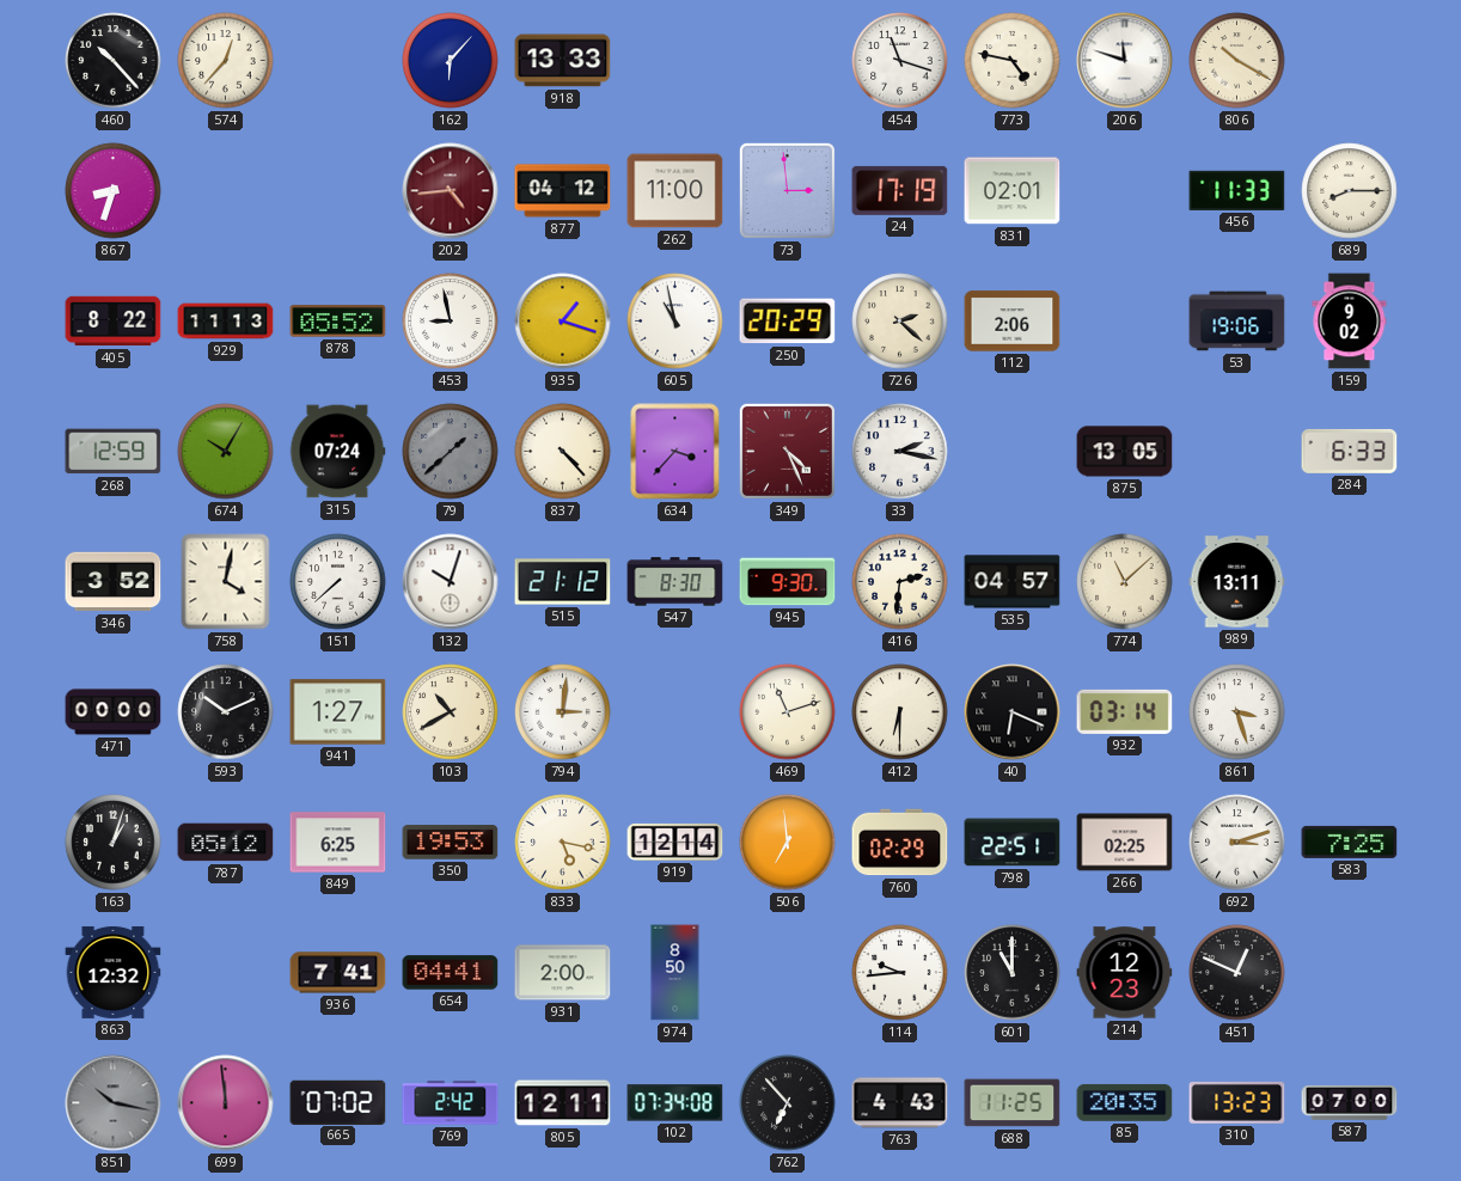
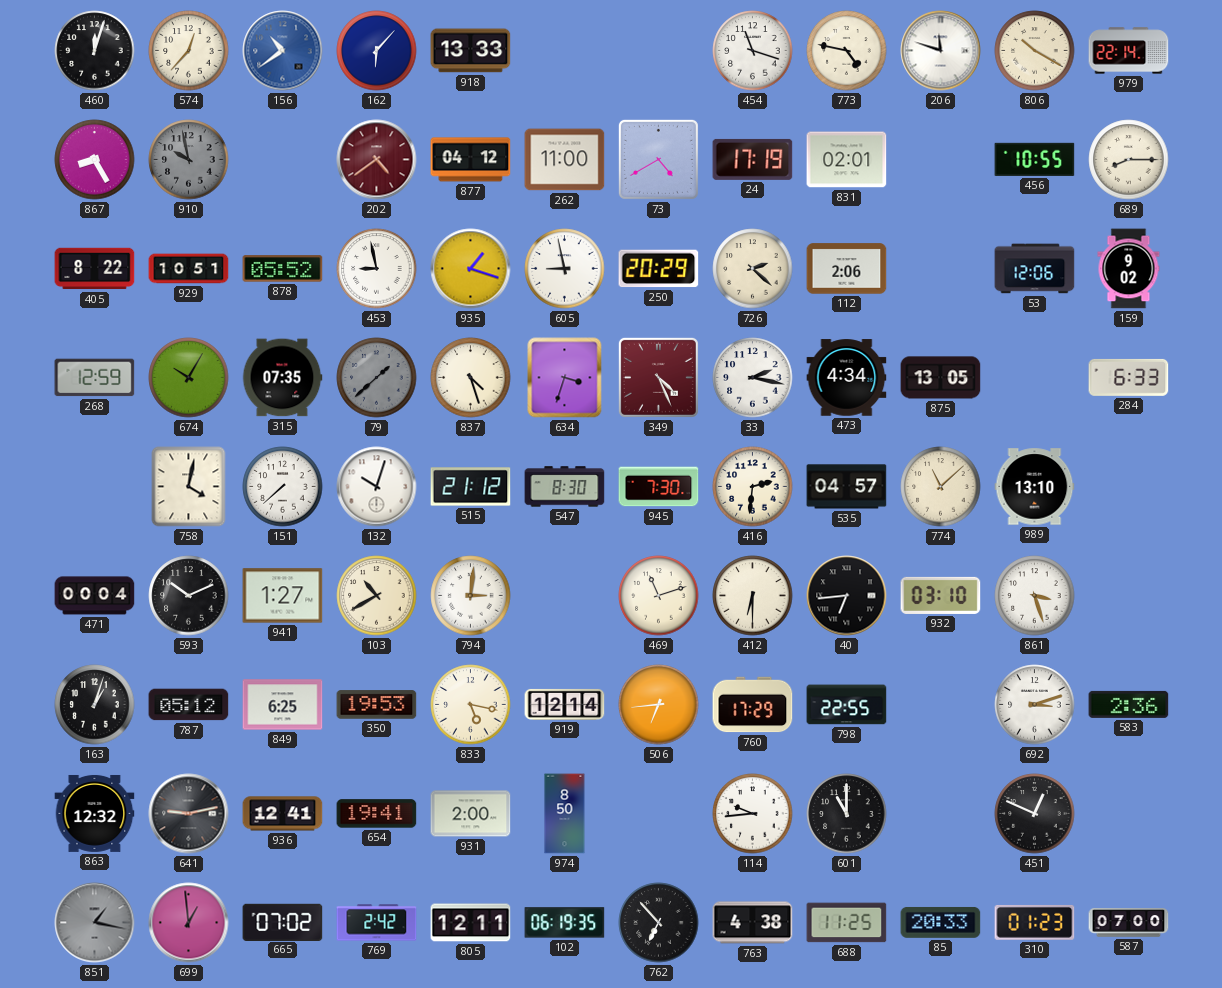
460: 10:23 -> 12:03 (95, 51)
156: none -> 10:39 (283, 51)
979: none -> 22:14 (1129, 51)
867: 8:33 -> 8:25 (95, 160)
910: none -> 9:58 (189, 160)
202: 4:44 -> 4:39 (377, 160)
73: 2:59 -> 4:40 (658, 159)
456: 11:33 -> 10:55 (1035, 159)
929: 11:13 -> 10:51 (189, 269)
605: 10:58 -> 8:58 (565, 269)
53: 19:06 -> 12:06 (1035, 269)
315: 07:24 -> 07:35 (282, 378)
837: 4:23 -> 4:27 (471, 378)
634: 3:37 -> 3:33 (565, 378)
473: none -> 4:34 (847, 378)
346: 3:52 -> none (114, 582)
945: 9:30 -> 7:30 (659, 487)
989: 13:11 -> 13:10 (1035, 487)
471: 00:00 -> 00:04 (95, 596)
40: 6:19 -> 6:44 (847, 596)
932: 03:14 -> 03:10 (941, 595)
506: 6:59 -> 6:44 (659, 705)
760: 02:29 -> 17:29 (753, 705)
798: 22:51 -> 22:55 (847, 705)
266: 02:25 -> none (1125, 843)
583: 7:25 -> 2:36 (1129, 704)
641: none -> 9:13 (189, 814)
936: 7:41 -> 12:41 (283, 814)
654: 04:41 -> 19:41 (377, 814)
214: 12:23 -> none (1125, 973)
851: 10:17 -> 1:17 (95, 923)
699: 11:59 -> 12:59 (189, 923)
102: 07:34 -> 06:19 (565, 923)
763: 4:43 -> 4:38 (753, 923)
85: 20:35 -> 20:33 (941, 922)
310: 13:23 -> 01:23 (1035, 922)
